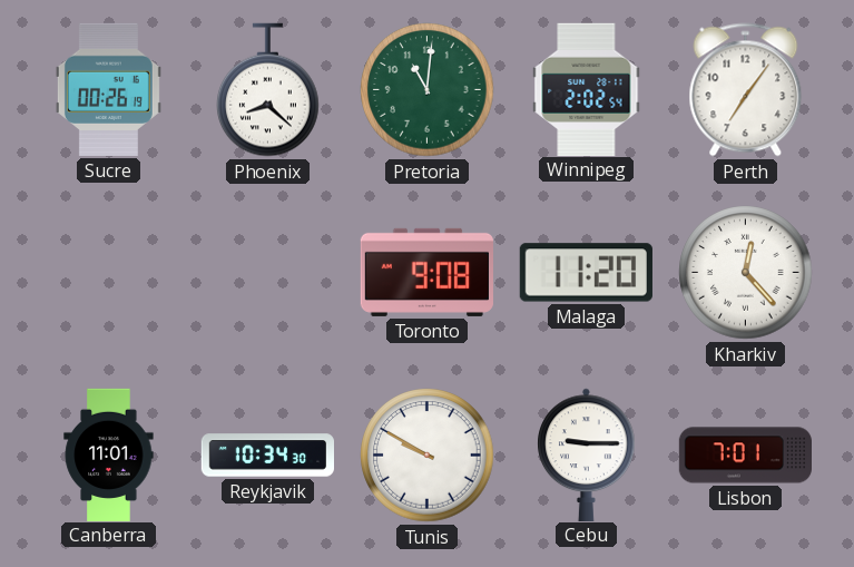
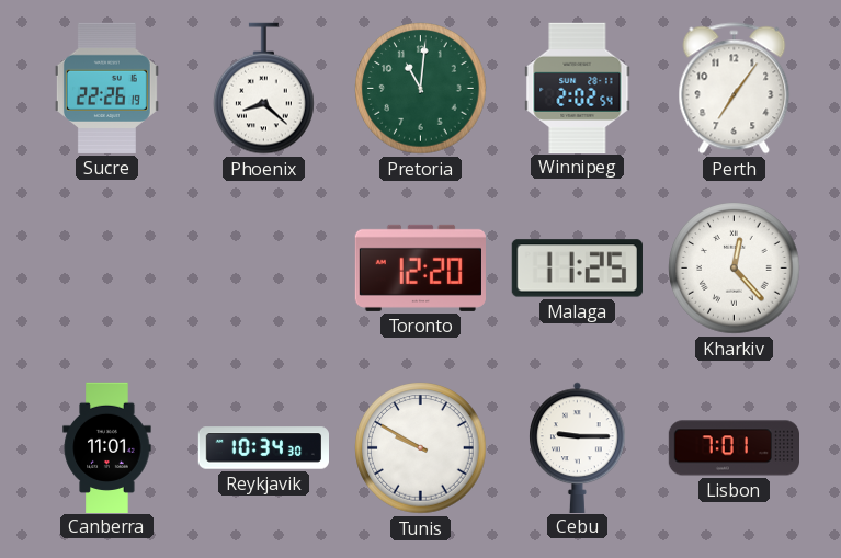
Sucre: 00:26 -> 22:26 (106, 88)
Toronto: 9:08 -> 12:20 (420, 267)
Malaga: 11:20 -> 11:25 (577, 269)
